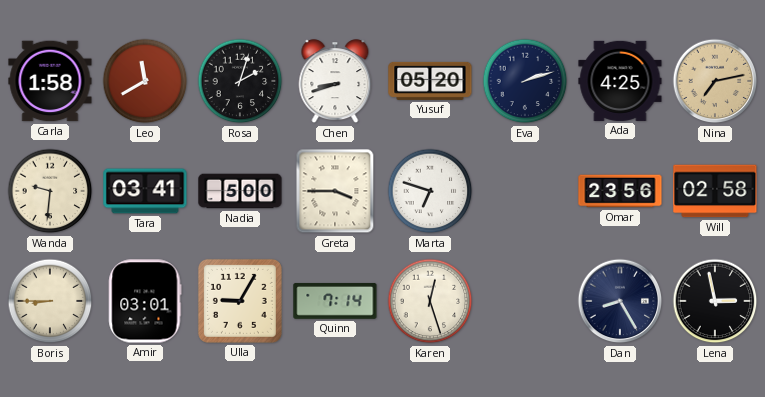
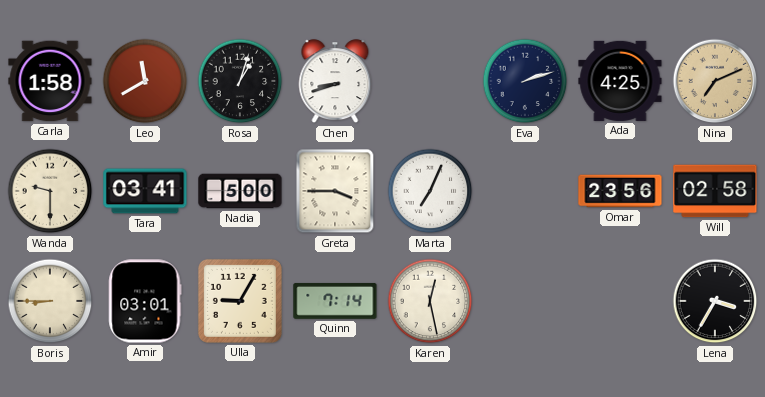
Rosa: 2:03 -> 1:03 (240, 81)
Yusuf: 05:20 -> none (430, 81)
Nina: 7:13 -> 7:11 (715, 81)
Wanda: 9:31 -> 9:30 (50, 191)
Marta: 6:48 -> 7:04 (430, 191)
Karen: 12:27 -> 12:28 (430, 301)
Dan: 8:25 -> none (620, 301)
Lena: 2:58 -> 3:35 (715, 301)
